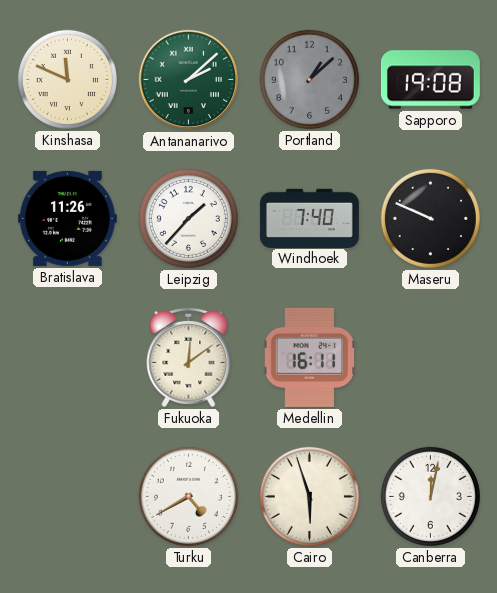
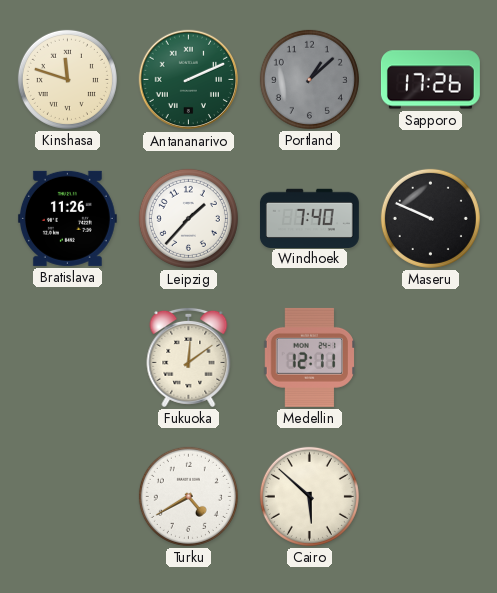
Kinshasa: 11:49 -> 11:48 (67, 79)
Antananarivo: 2:08 -> 2:11 (189, 80)
Sapporo: 19:08 -> 17:26 (430, 80)
Medellin: 16:11 -> 12:11 (309, 357)
Cairo: 5:57 -> 5:52 (309, 496)
Canberra: 12:02 -> none (430, 496)
